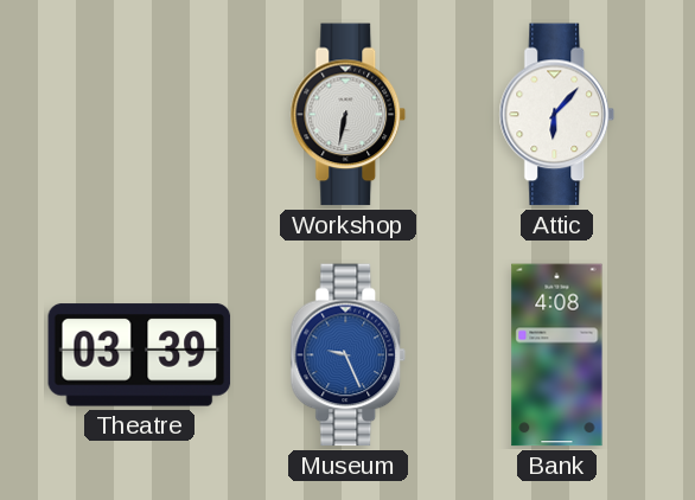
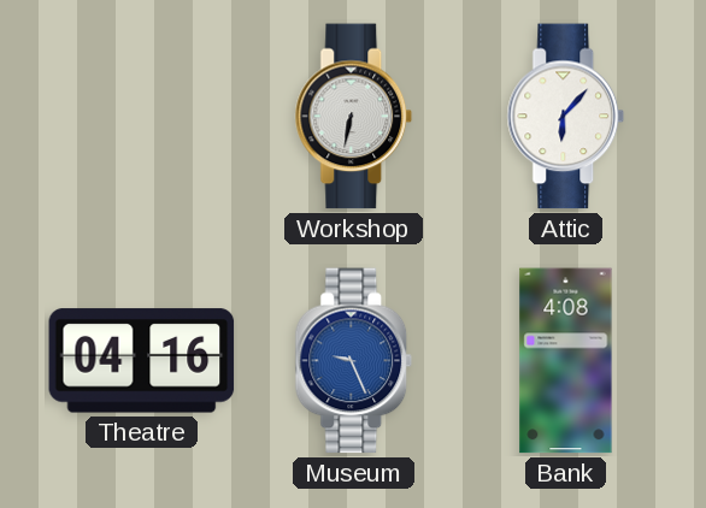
Theatre: 03:39 -> 04:16 (142, 361)
